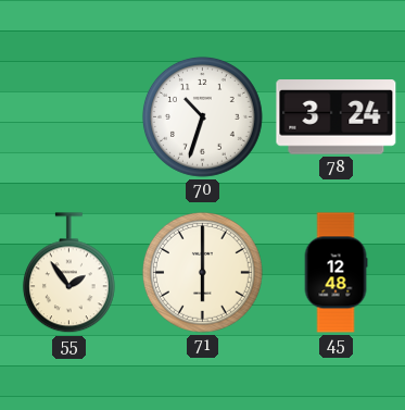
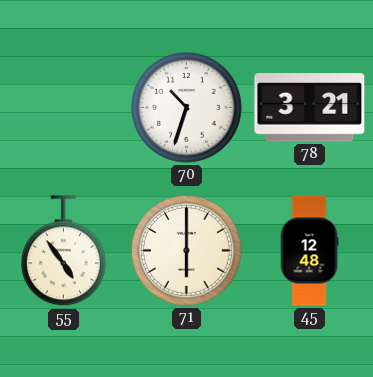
78: 3:24 -> 3:21 (310, 108)
55: 1:54 -> 4:54 (63, 251)
